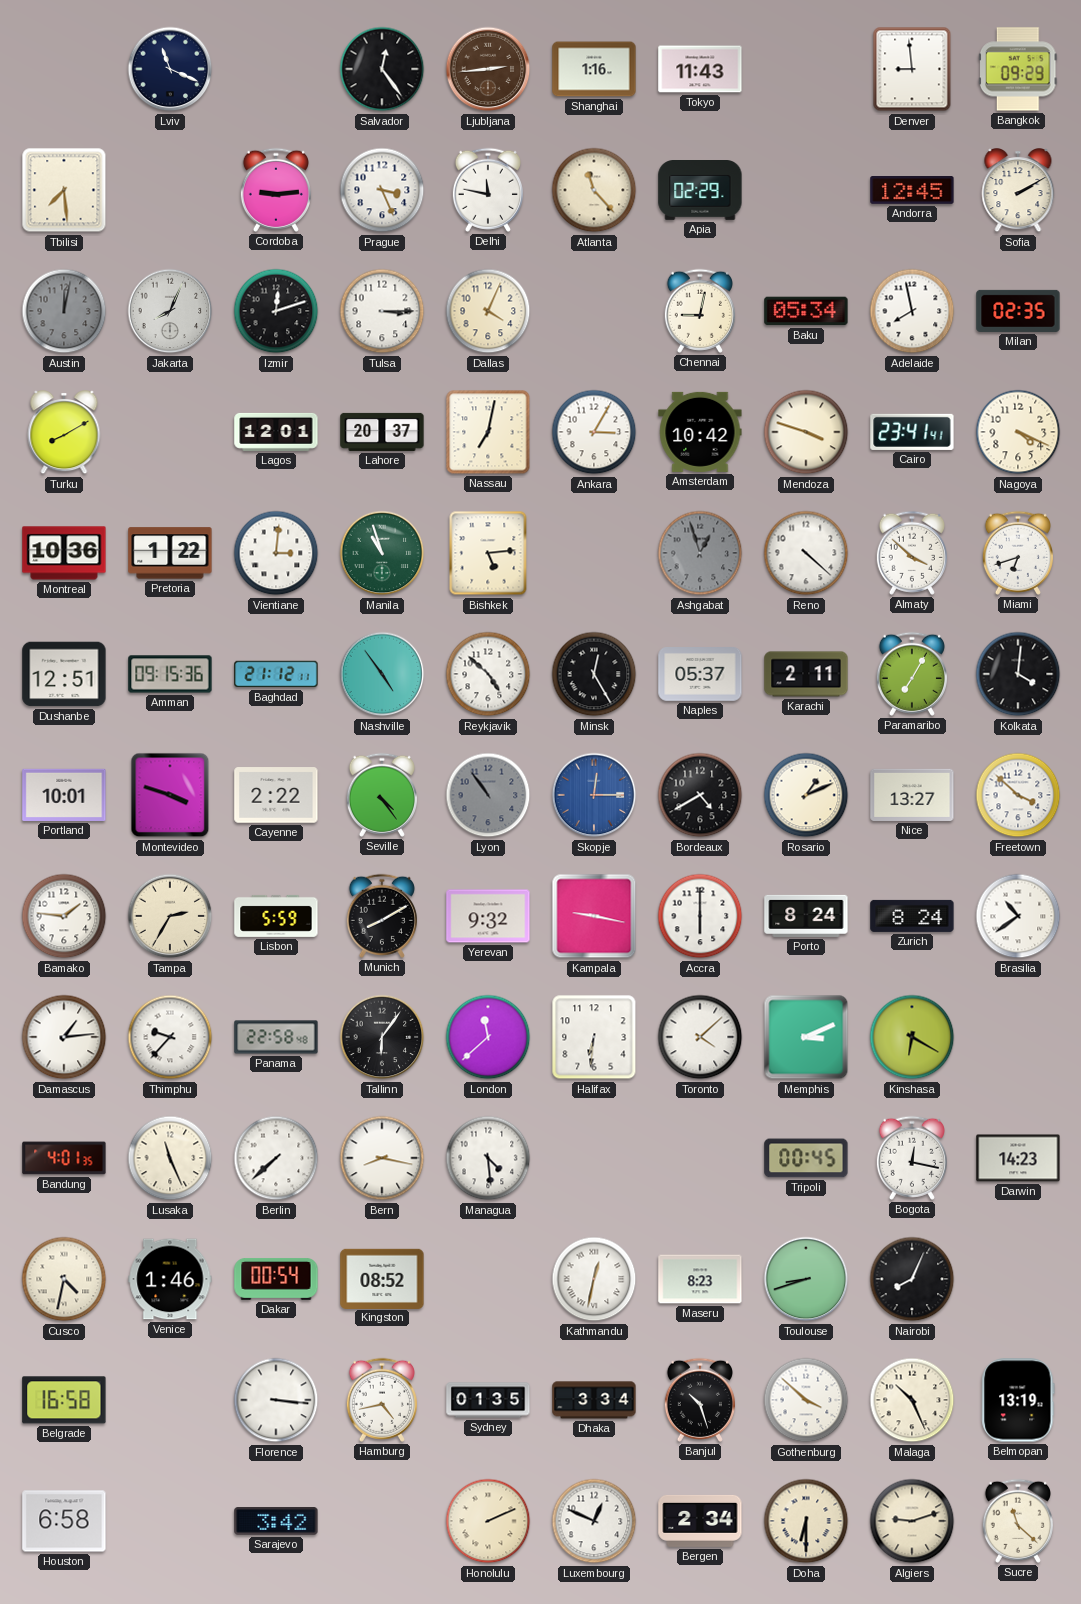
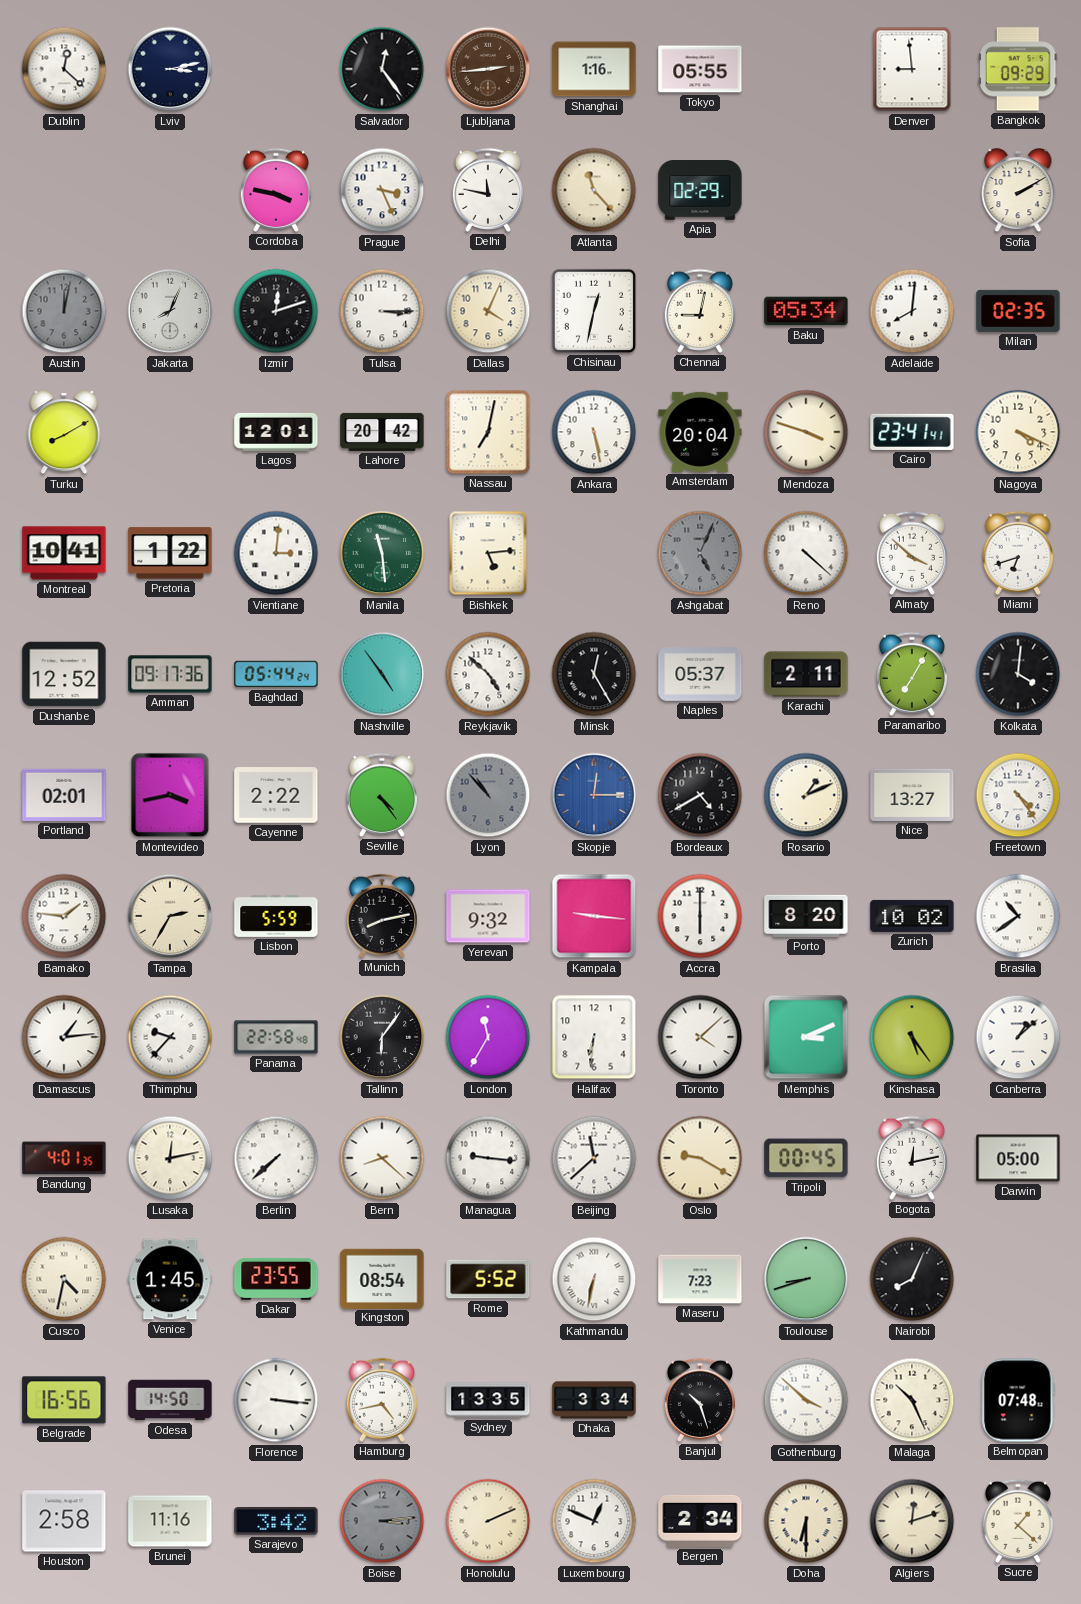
Dublin: none -> 12:22 (64, 69)
Lviv: 11:19 -> 3:13 (170, 69)
Tokyo: 11:43 -> 05:55 (700, 69)
Tbilisi: 7:29 -> none (64, 190)
Cordoba: 9:14 -> 3:47 (276, 190)
Andorra: 12:45 -> none (912, 191)
Chisinau: none -> 12:32 (594, 311)
Adelaide: 7:58 -> 8:01 (912, 311)
Lahore: 20:37 -> 20:42 (382, 432)
Ankara: 3:05 -> 5:28 (594, 432)
Amsterdam: 10:42 -> 20:04 (700, 432)
Montreal: 10:36 -> 10:41 (64, 553)
Manila: 10:57 -> 11:29 (382, 553)
Ashgabat: 12:57 -> 5:04 (700, 553)
Dushanbe: 12:51 -> 12:52 (64, 674)
Amman: 09:15 -> 09:17 (170, 674)
Baghdad: 21:12 -> 05:44 (276, 674)
Portland: 10:01 -> 02:01 (64, 795)
Montevideo: 3:48 -> 3:43 (170, 795)
Lyon: 10:54 -> 10:53 (488, 795)
Freetown: 3:52 -> 4:24 (1018, 795)
Munich: 8:10 -> 8:13 (382, 916)
Kampala: 9:17 -> 9:16 (594, 916)
Porto: 8:24 -> 8:20 (806, 916)
Zurich: 8:24 -> 10:02 (912, 916)
London: 11:38 -> 11:35 (488, 1037)
Kinshasa: 6:20 -> 5:24 (912, 1037)
Canberra: none -> 1:08 (1018, 1037)
Lusaka: 11:26 -> 12:13 (170, 1158)
Bern: 8:17 -> 8:22 (382, 1158)
Managua: 4:29 -> 9:16 (488, 1158)
Beijing: none -> 11:38 (594, 1158)
Oslo: none -> 9:20 (700, 1158)
Bogota: 12:17 -> 12:13 (912, 1158)
Darwin: 14:23 -> 05:00 (1018, 1158)
Venice: 1:46 -> 1:45 (170, 1279)
Dakar: 00:54 -> 23:55 (276, 1280)
Kingston: 08:52 -> 08:54 (382, 1278)
Rome: none -> 5:52 (488, 1279)
Kathmandu: 12:32 -> 6:32 (594, 1279)
Maseru: 8:23 -> 7:23 (700, 1279)
Belgrade: 16:58 -> 16:56 (64, 1400)
Odesa: none -> 14:50 (170, 1400)
Sydney: 01:35 -> 13:35 (488, 1400)
Belmopan: 13:19 -> 07:48 (1018, 1400)
Houston: 6:58 -> 2:58 (64, 1521)
Brunei: none -> 11:16 (170, 1521)
Boise: none -> 3:14 (382, 1521)
Algiers: 9:12 -> 12:12 (912, 1521)
Sucre: 11:22 -> 1:22 (1018, 1521)
